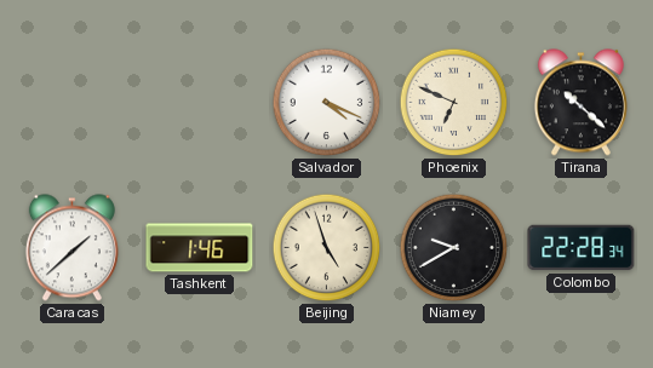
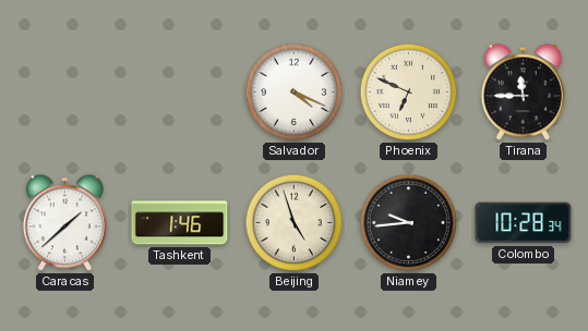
Tirana: 10:22 -> 11:45 (523, 93)
Niamey: 9:40 -> 9:44 (409, 223)
Colombo: 22:28 -> 10:28 (524, 223)
